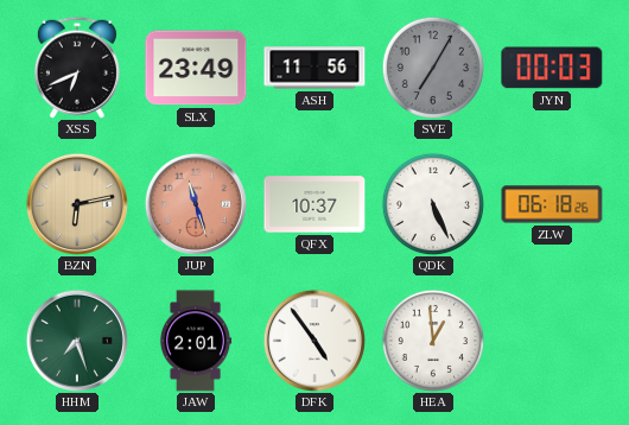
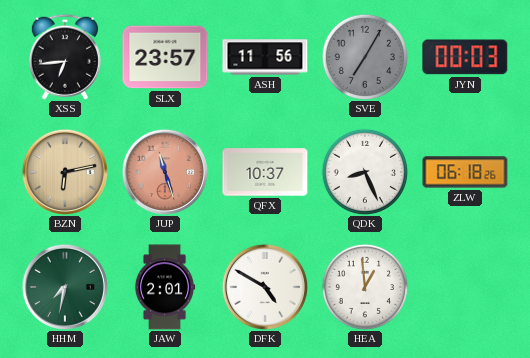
XSS: 6:41 -> 6:44 (65, 57)
SLX: 23:49 -> 23:57 (165, 57)
QDK: 5:26 -> 8:26 (365, 172)
HHM: 7:27 -> 7:32 (65, 287)
DFK: 4:54 -> 4:50 (265, 287)
